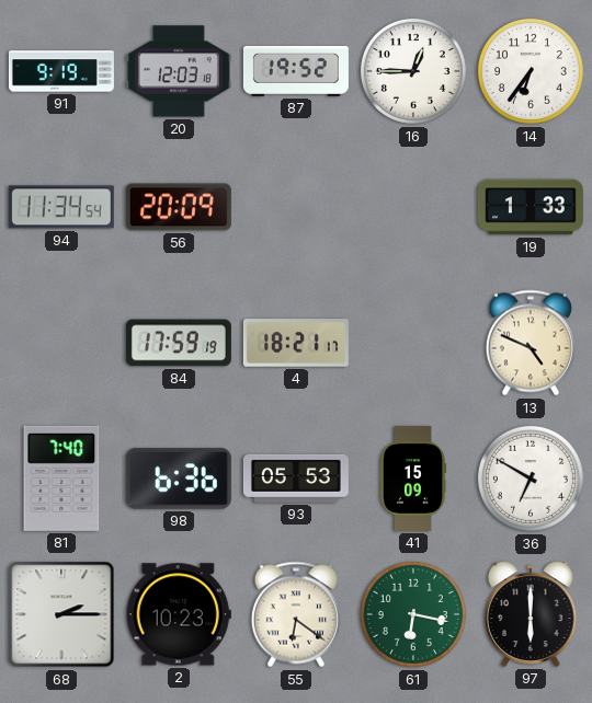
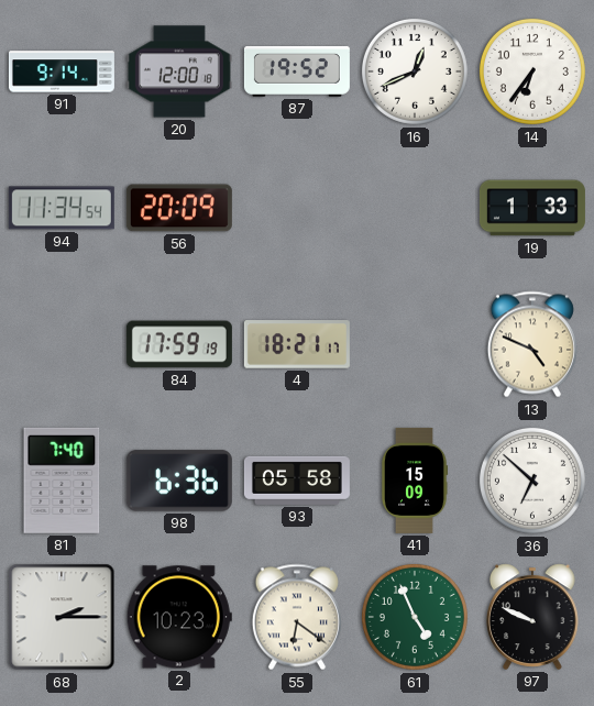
91: 9:19 -> 9:14 (62, 71)
20: 12:03 -> 12:00 (179, 71)
16: 12:45 -> 12:41 (415, 71)
93: 05:53 -> 05:58 (297, 481)
36: 6:50 -> 6:52 (532, 481)
61: 6:17 -> 4:56 (415, 617)
97: 6:00 -> 9:49 (533, 617)
